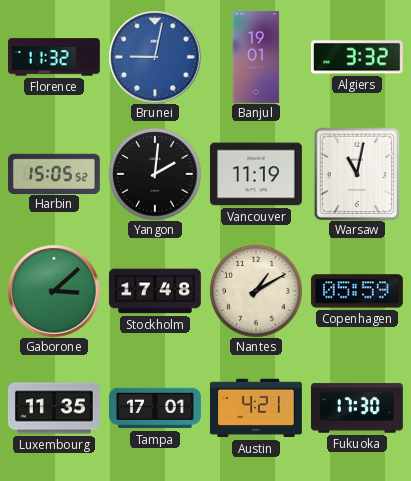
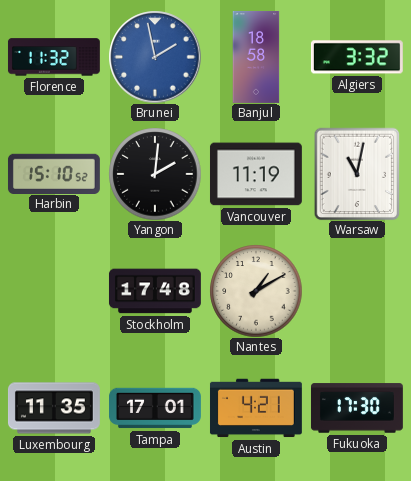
Brunei: 9:02 -> 1:58 (155, 57)
Banjul: 19:01 -> 18:58 (256, 57)
Harbin: 15:05 -> 15:10 (54, 173)
Gaborone: 3:08 -> none (54, 291)
Copenhagen: 05:59 -> none (357, 291)
